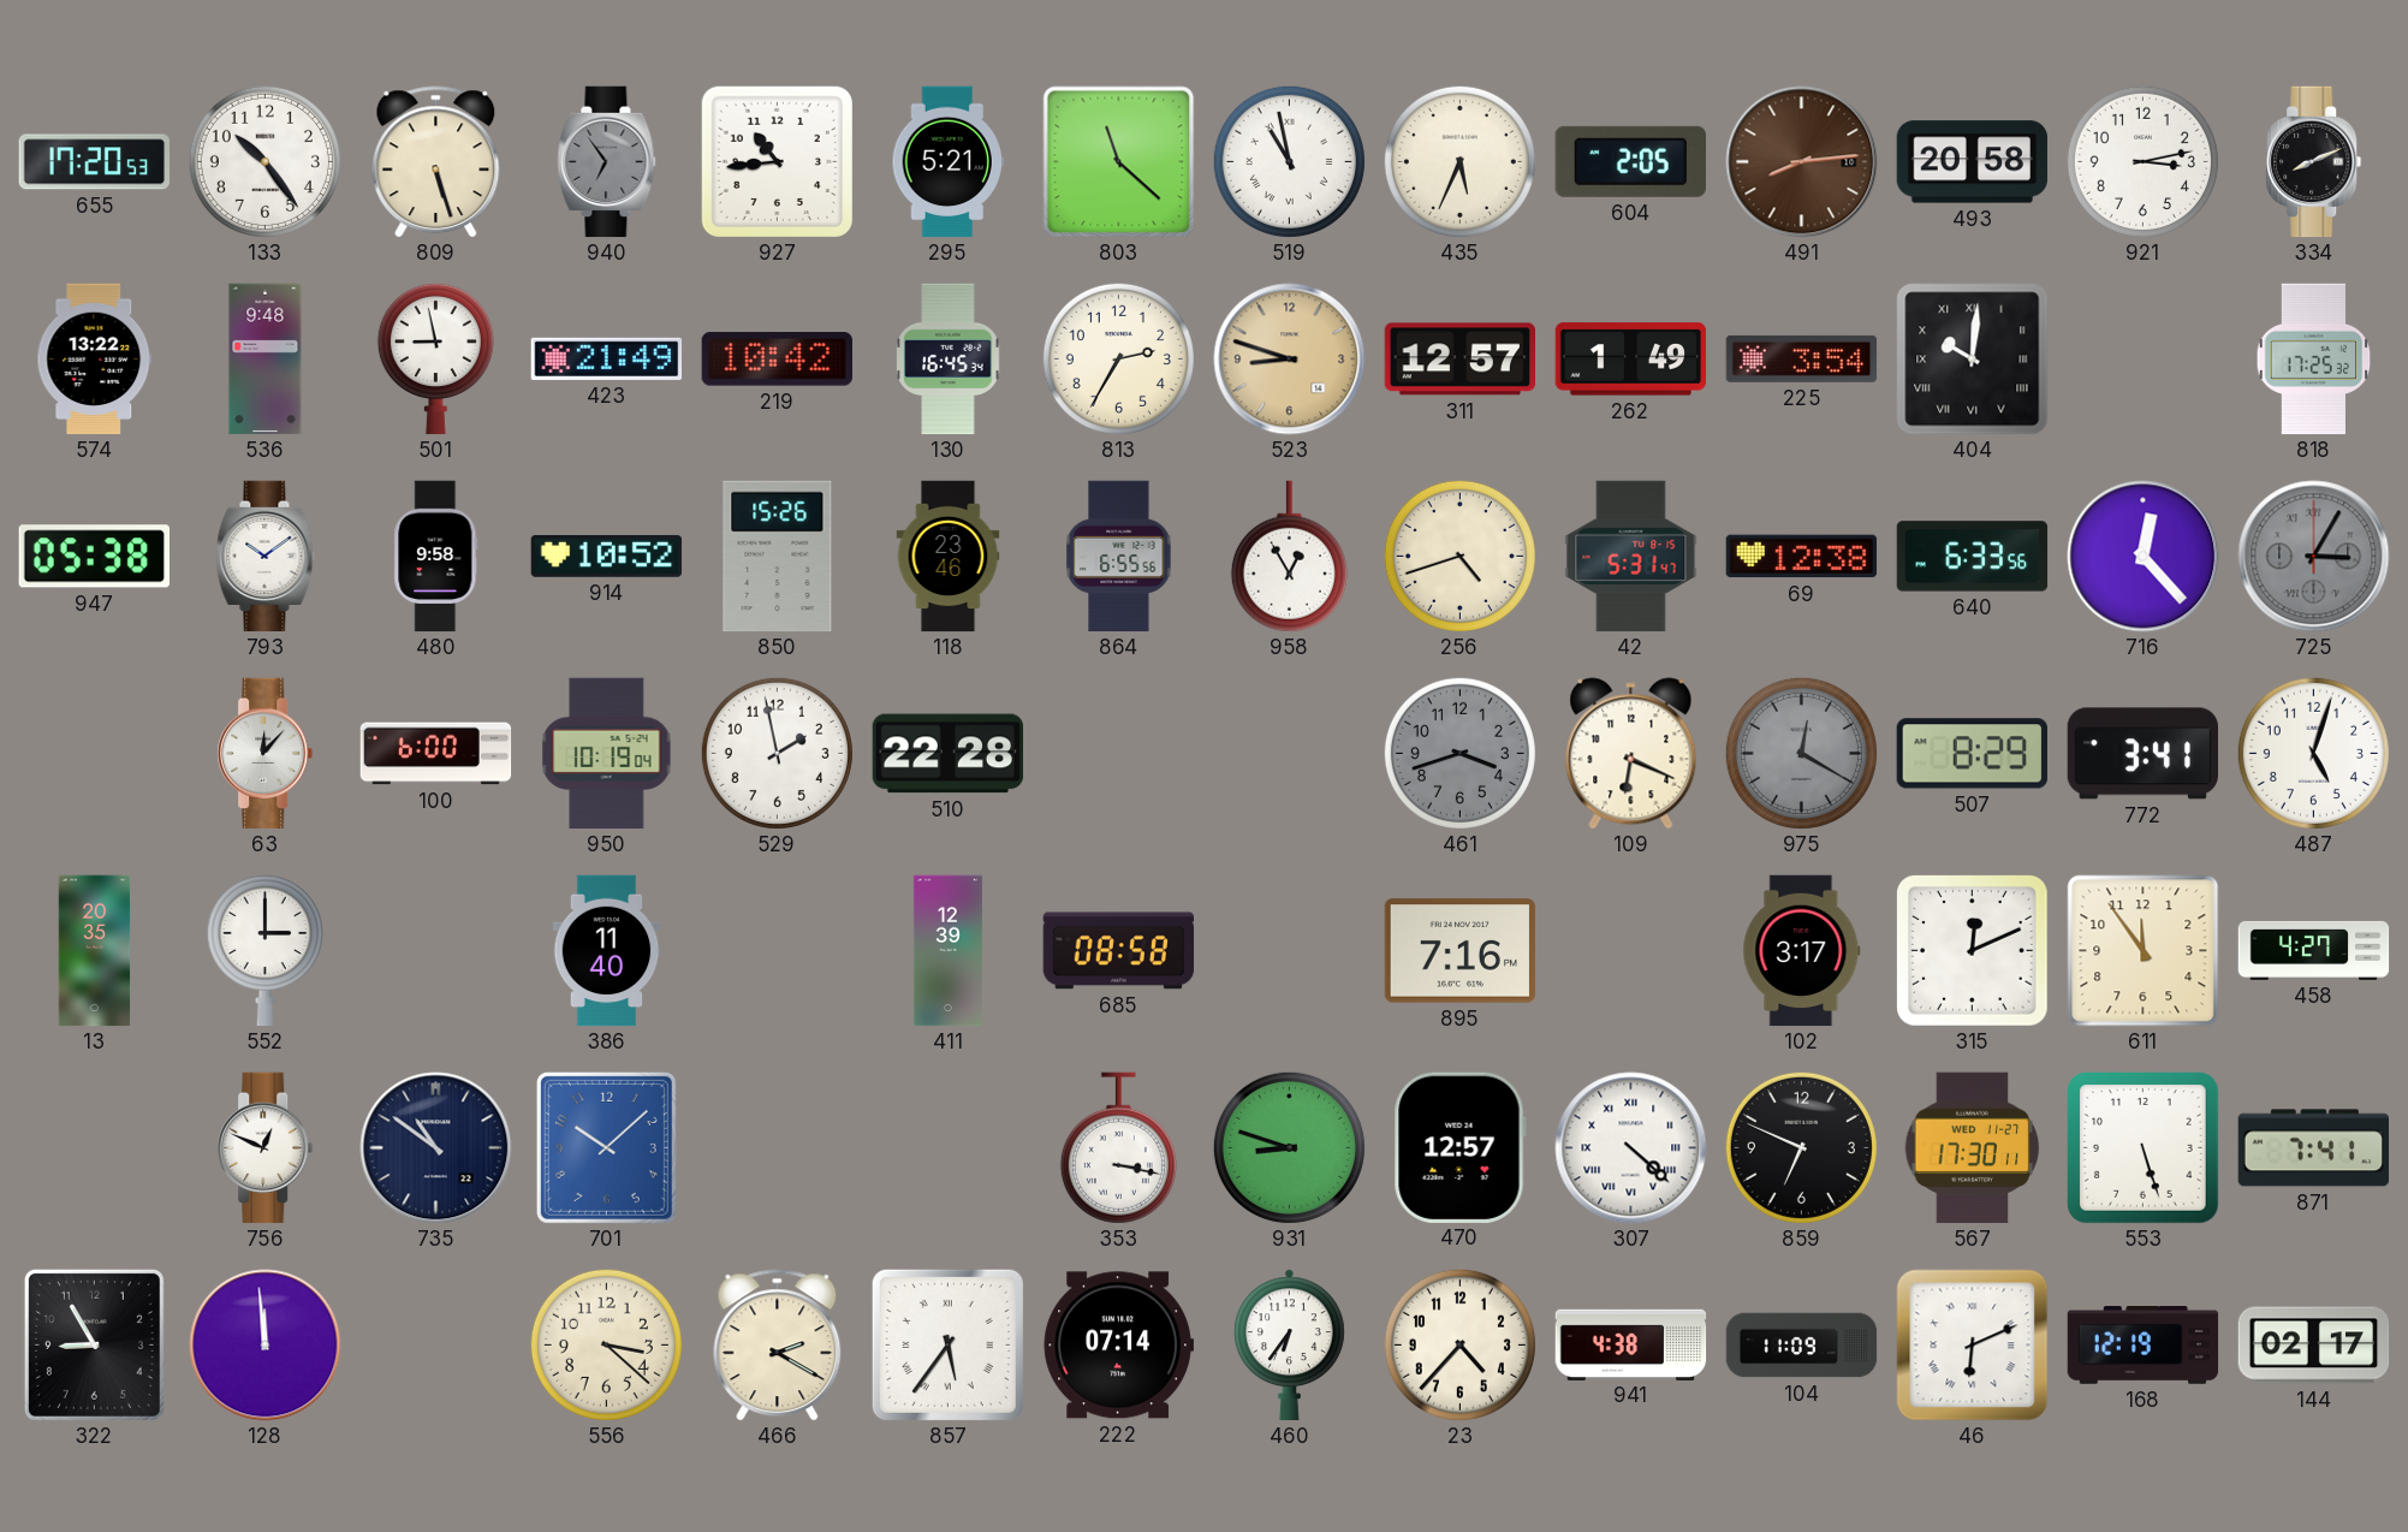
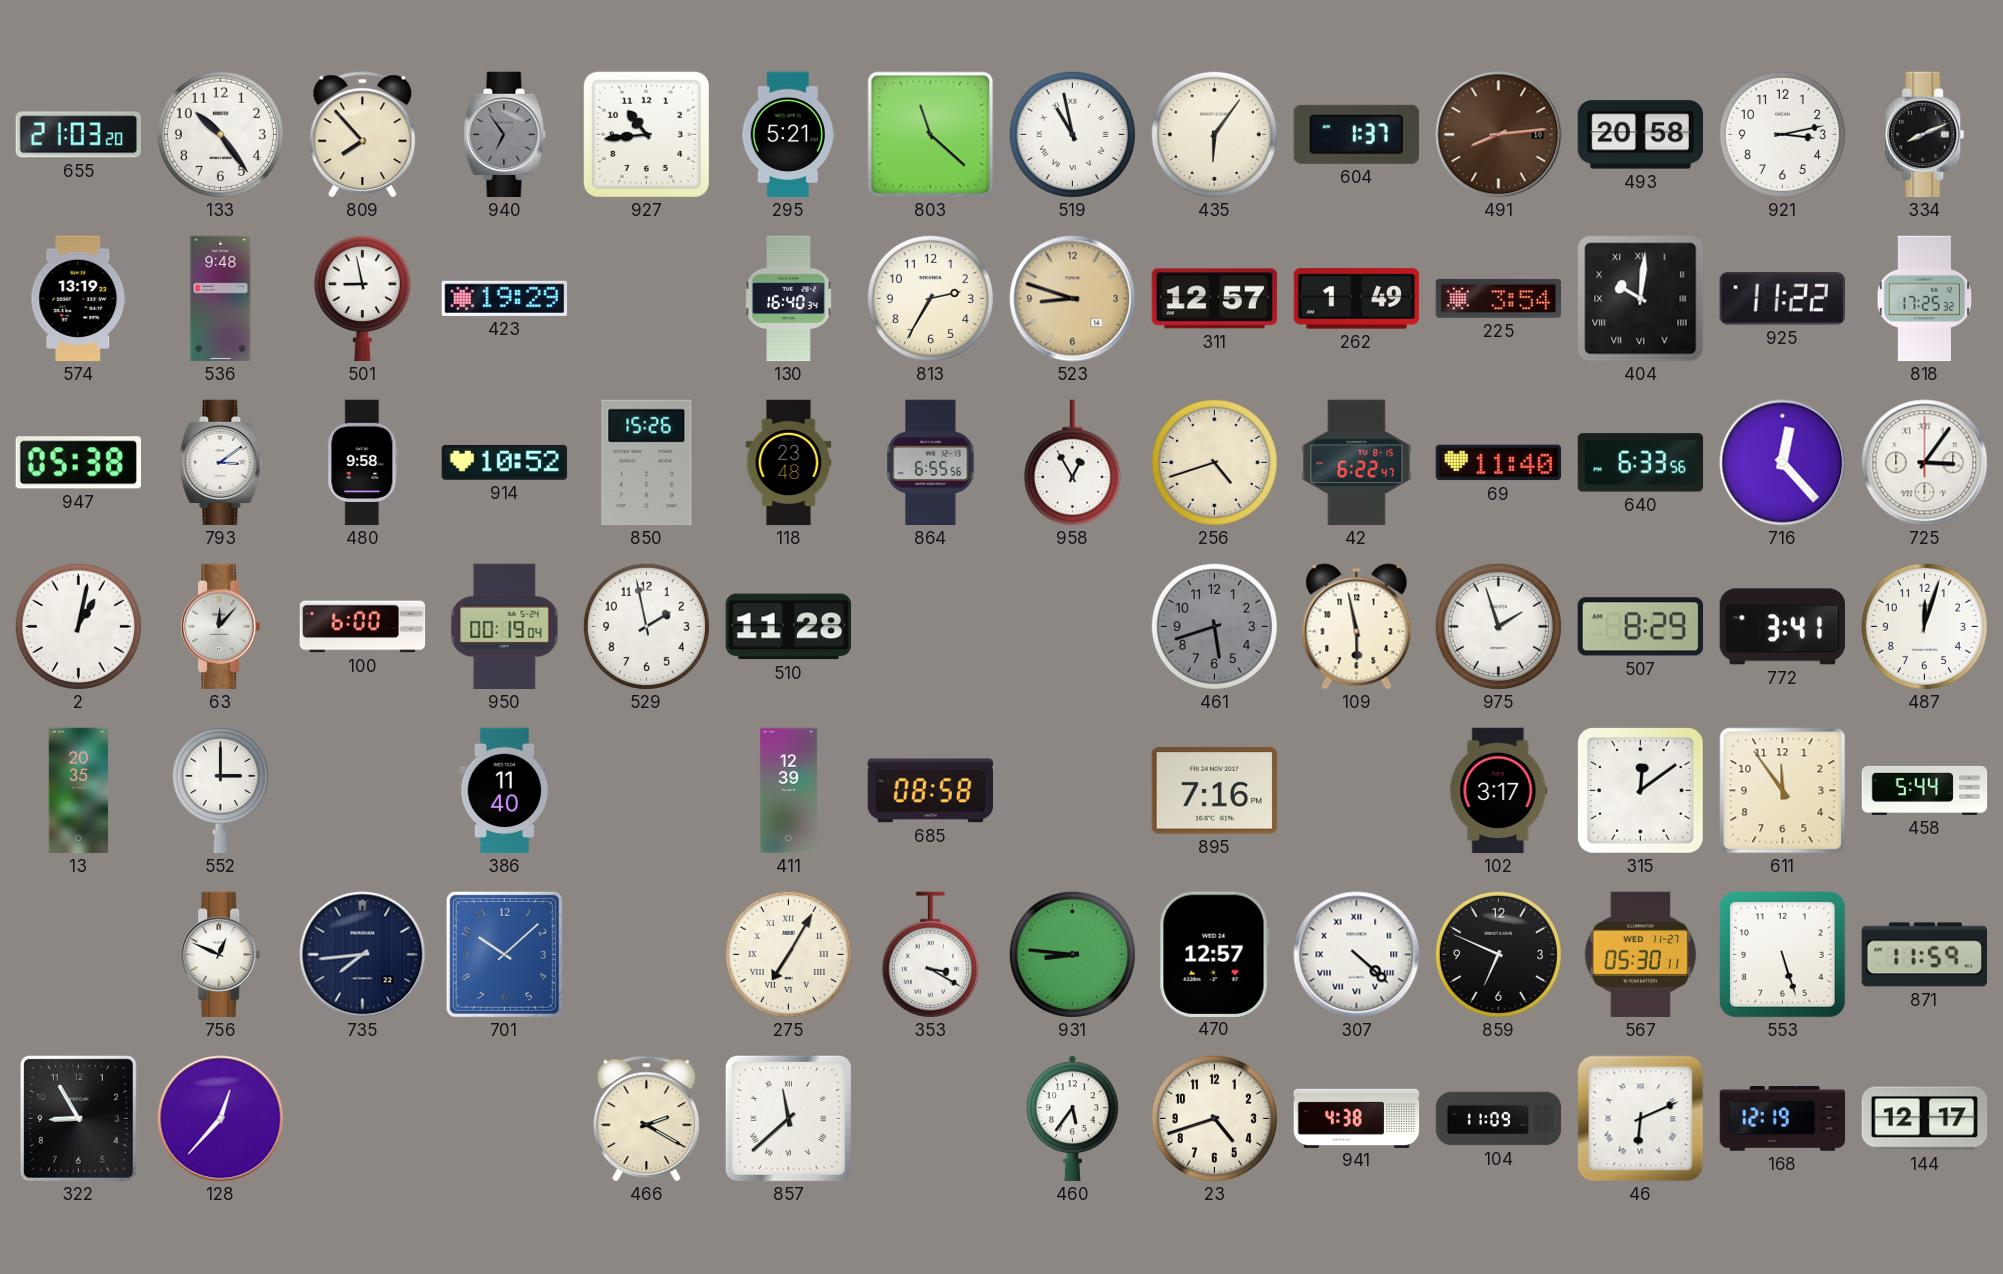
655: 17:20 -> 21:03 (78, 135)
809: 5:27 -> 7:53 (363, 135)
435: 5:34 -> 6:06 (1214, 134)
604: 2:05 -> 1:37 (1356, 134)
574: 13:22 -> 13:19 (79, 299)
423: 21:49 -> 19:29 (505, 298)
219: 10:42 -> none (777, 360)
130: 16:45 -> 16:40 (789, 299)
925: none -> 11:22 (1782, 299)
793: 10:09 -> 3:09 (221, 463)
118: 23:46 -> 23:48 (789, 463)
42: 5:31 -> 6:22 (1357, 463)
69: 12:38 -> 11:40 (1499, 463)
725: 3:05 -> 3:06 (1925, 463)
725 dial: grey -> white (1925, 463)
2: none -> 1:02 (78, 626)
950: 10:19 -> 00:19 (505, 627)
510: 22:28 -> 11:28 (789, 627)
461: 3:42 -> 5:42 (1214, 626)
109: 6:19 -> 5:58 (1357, 627)
975: 12:20 -> 1:57 (1498, 626)
975 dial: grey -> white (1498, 626)
487: 5:03 -> 12:03 (1924, 626)
315: 12:11 -> 12:09 (1641, 791)
458: 4:27 -> 5:44 (1925, 790)
735: 10:51 -> 7:44 (363, 955)
275: none -> 7:05 (788, 954)
353: 3:17 -> 3:20 (930, 955)
931: 8:48 -> 8:46 (1072, 954)
567: 17:30 -> 05:30 (1641, 955)
871: 7:41 -> 11:59 (1925, 955)
128: 11:59 -> 12:37 (221, 1119)
556: 3:22 -> none (606, 1344)
857: 5:36 -> 11:38 (788, 1118)
222: 07:14 -> none (1118, 1346)
460: 6:36 -> 5:36 (1072, 1119)
23: 4:37 -> 4:42 (1214, 1118)
144: 02:17 -> 12:17 (1925, 1119)
